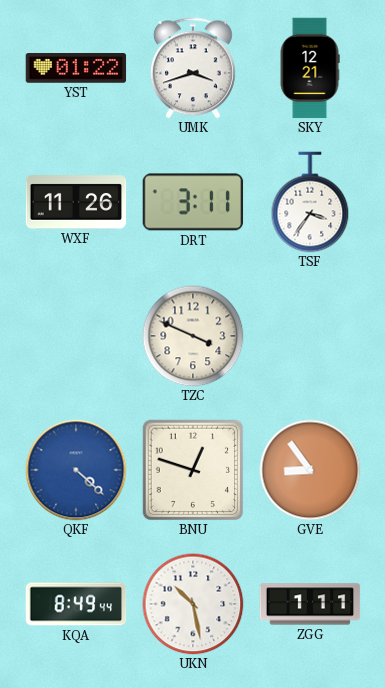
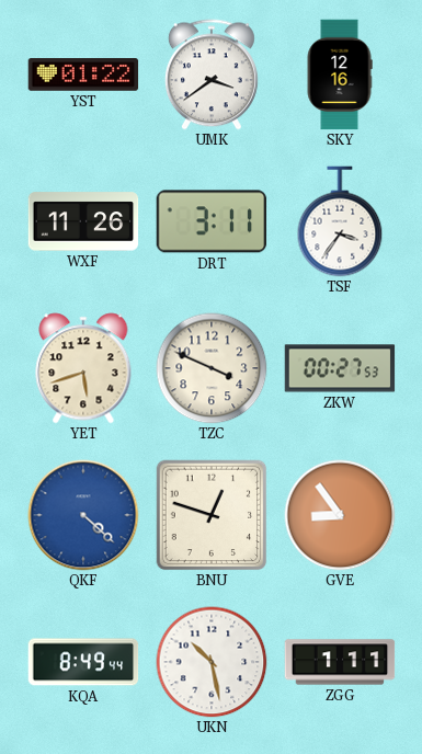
UMK: 3:42 -> 3:39 (212, 75)
SKY: 12:21 -> 12:16 (340, 75)
YET: none -> 5:42 (83, 368)
ZKW: none -> 00:27 (340, 368)
